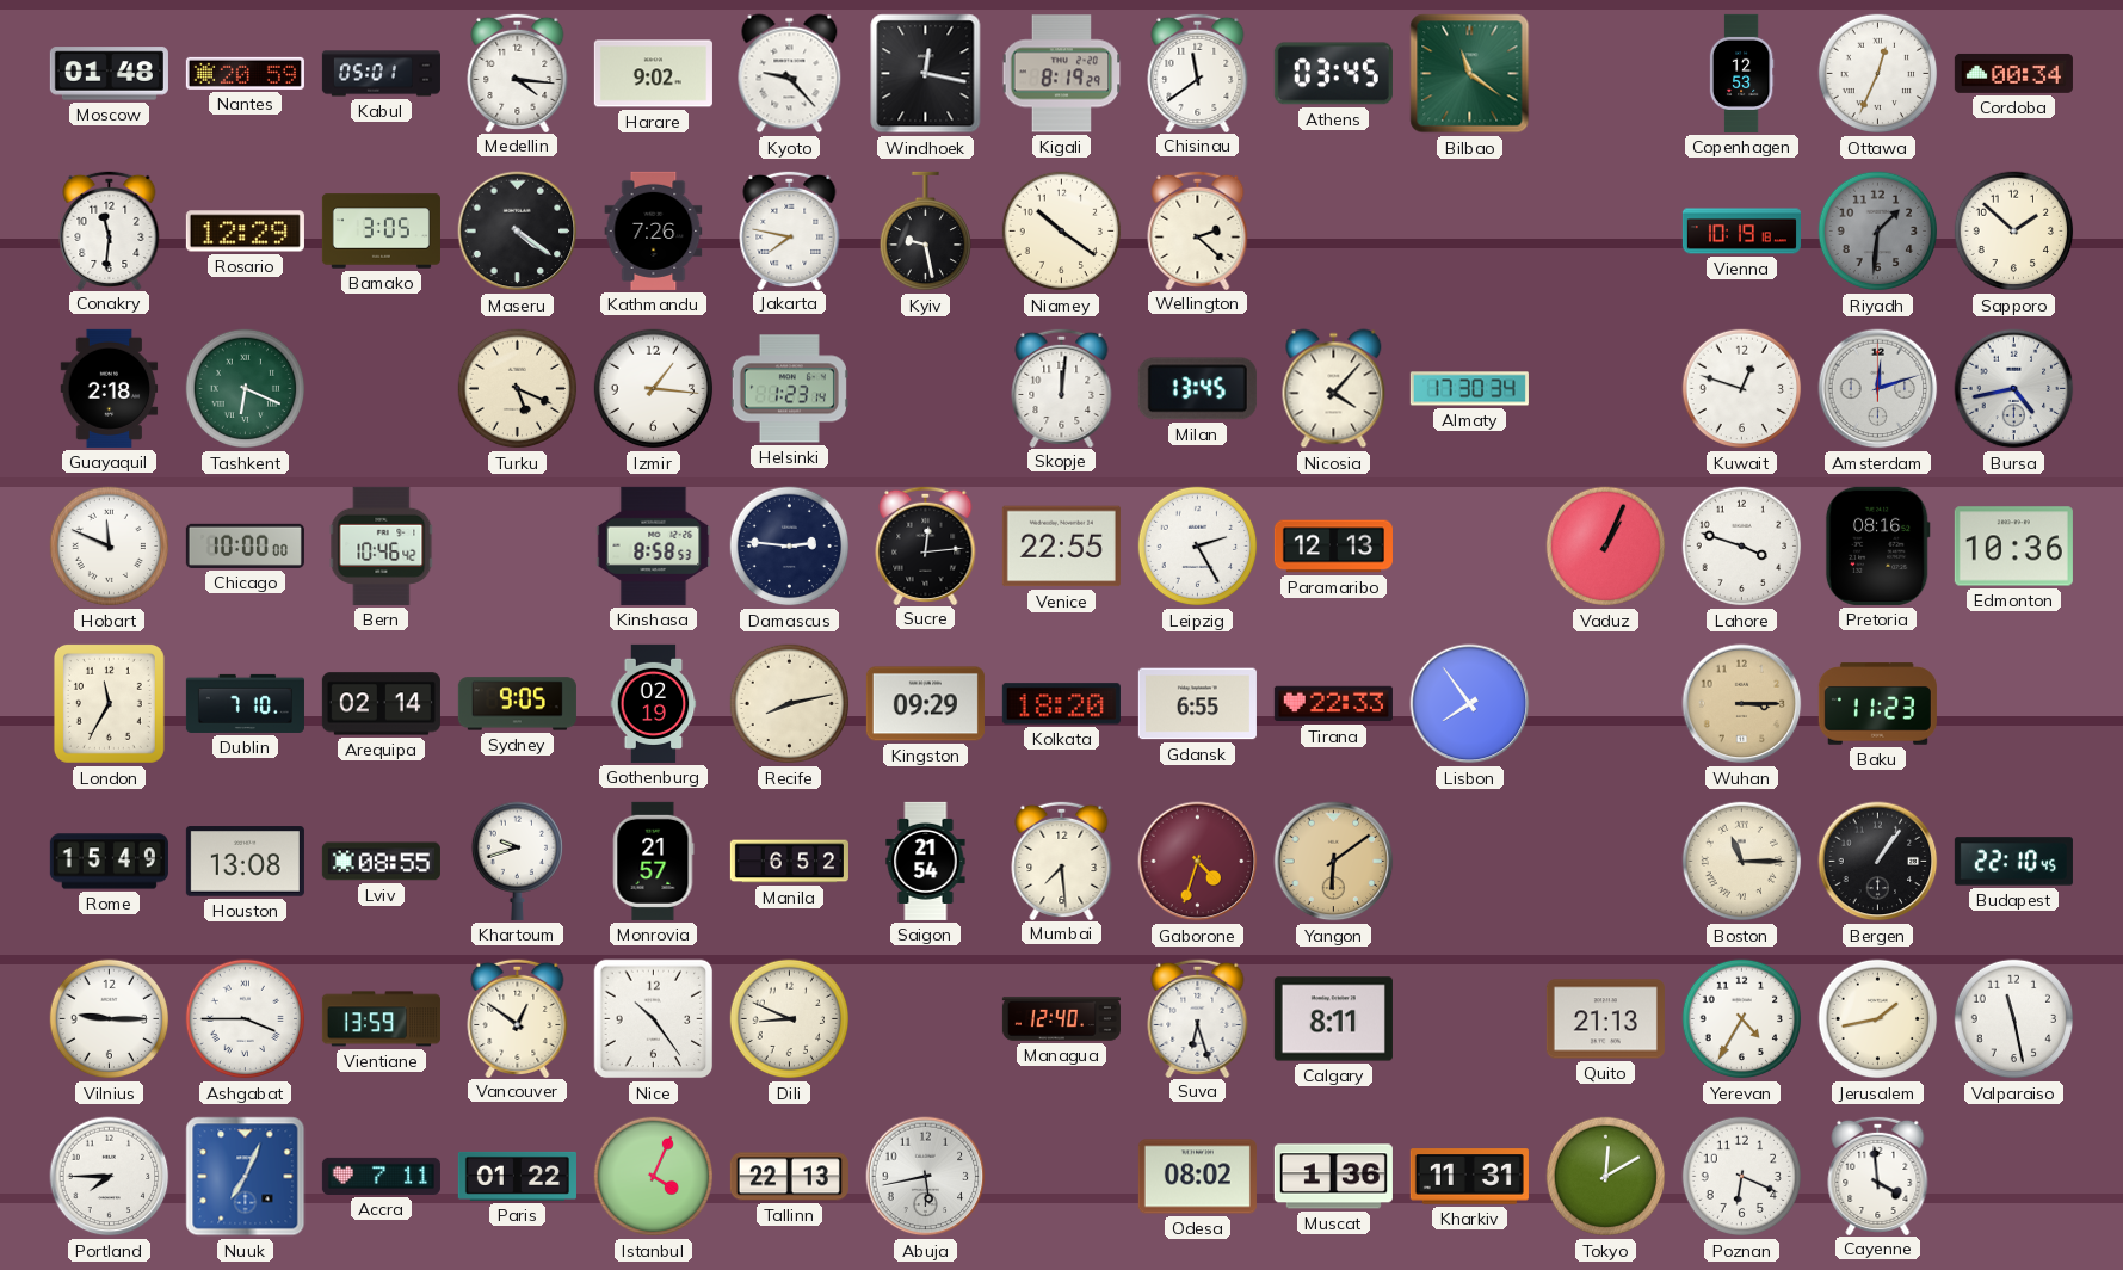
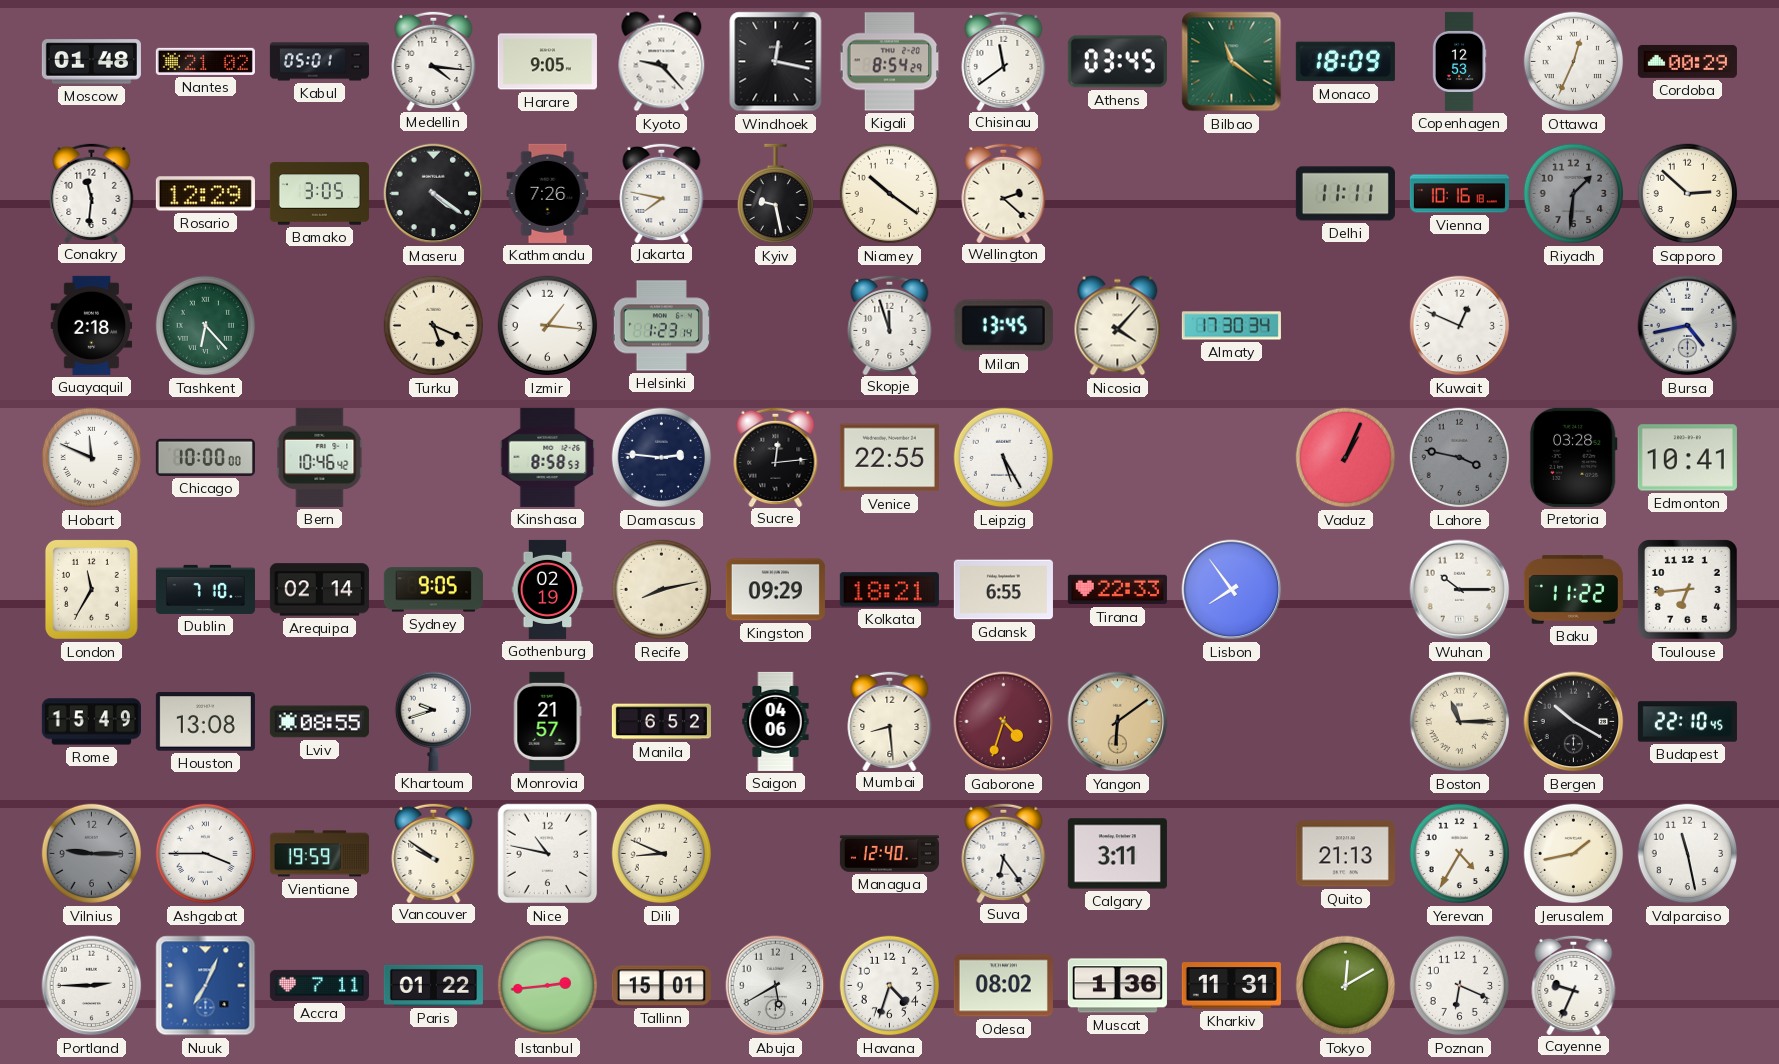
Nantes: 20:59 -> 21:02 (205, 61)
Harare: 9:02 -> 9:05 (547, 62)
Kigali: 8:19 -> 8:54 (890, 62)
Monaco: none -> 18:09 (1345, 62)
Cordoba: 00:34 -> 00:29 (1687, 61)
Delhi: none -> 11:11 (1345, 194)
Vienna: 10:19 -> 10:16 (1459, 194)
Sapporo: 1:52 -> 2:52 (1688, 194)
Tashkent: 6:19 -> 6:23 (206, 326)
Skopje: 12:01 -> 11:57 (890, 324)
Kuwait: 12:48 -> 12:49 (1460, 326)
Amsterdam: 12:12 -> none (1878, 389)
Leipzig: 2:25 -> 5:25 (1004, 458)
Paramaribo: 12:13 -> none (1333, 547)
Lahore: 3:48 -> 3:47 (1460, 458)
Lahore dial: white -> grey (1460, 458)
Pretoria: 08:16 -> 03:28 (1573, 457)
Edmonton: 10:36 -> 10:41 (1687, 458)
Kolkata: 18:20 -> 18:21 (889, 590)
Wuhan: 3:15 -> 10:15 (1460, 590)
Wuhan dial: champagne -> white (1460, 590)
Baku: 11:23 -> 11:22 (1573, 590)
Toulouse: none -> 6:44 (1687, 589)
Saigon: 21:54 -> 04:06 (776, 721)
Mumbai: 7:29 -> 8:29 (890, 720)
Bergen: 1:06 -> 10:20 (1574, 722)
Vilnius dial: white -> grey (92, 854)
Vientiane: 13:59 -> 19:59 (319, 854)
Vancouver: 12:51 -> 9:51 (434, 852)
Nice: 10:24 -> 10:47 (548, 854)
Suva: 6:27 -> 6:24 (1004, 852)
Calgary: 8:11 -> 3:11 (1117, 854)
Portland: 7:45 -> 2:45 (92, 986)
Istanbul: 4:04 -> 2:44 (548, 986)
Tallinn: 22:13 -> 15:01 (661, 986)
Abuja: 5:43 -> 5:40 (776, 986)
Havana: none -> 4:33 (890, 986)
Cayenne: 3:59 -> 9:34 (1574, 984)
